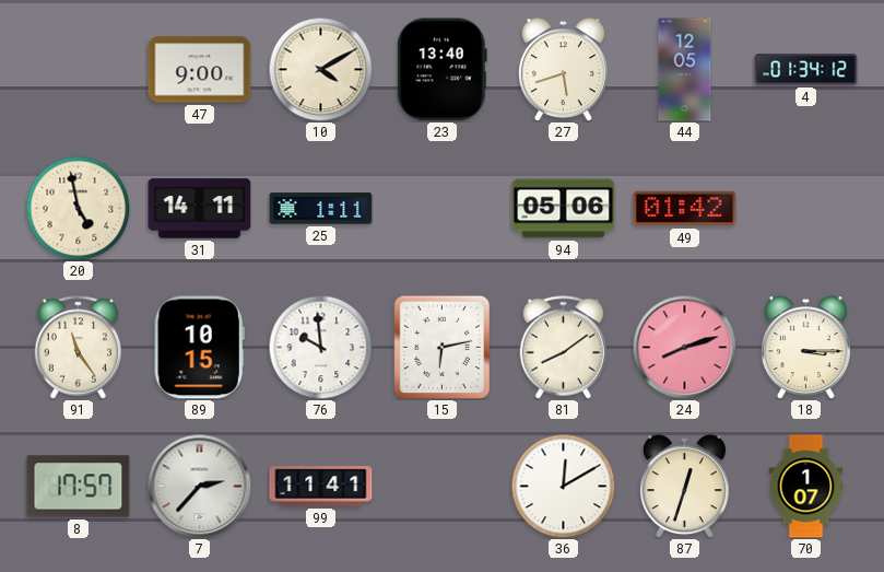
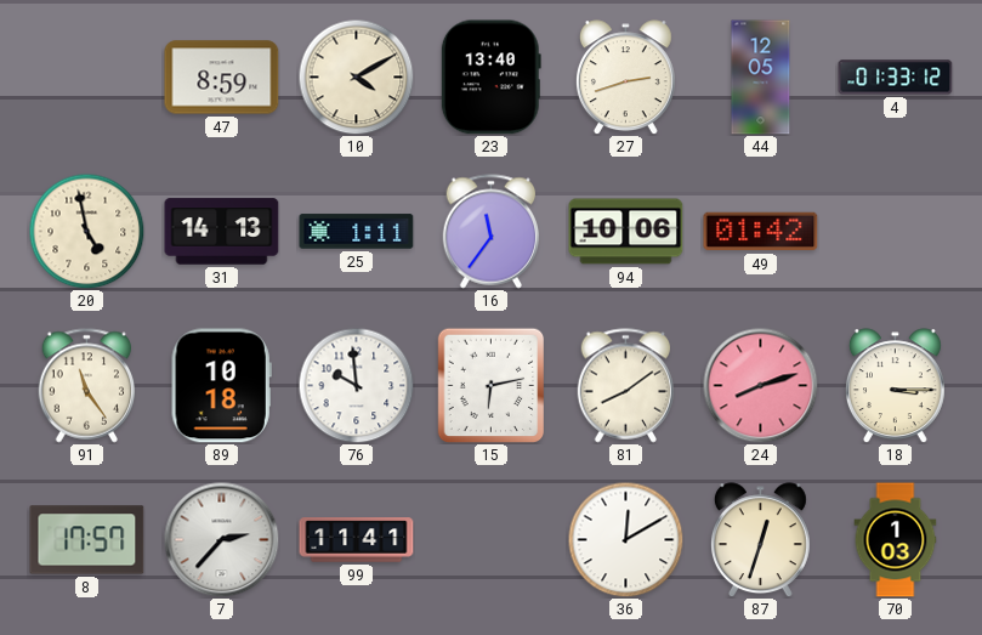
47: 9:00 -> 8:59 (222, 78)
27: 5:42 -> 2:42 (625, 78)
4: 01:34 -> 01:33 (896, 78)
31: 14:11 -> 14:13 (222, 232)
16: none -> 11:36 (492, 232)
94: 05:06 -> 10:06 (626, 232)
89: 10:15 -> 10:18 (221, 386)
70: 1:07 -> 1:03 (896, 540)
